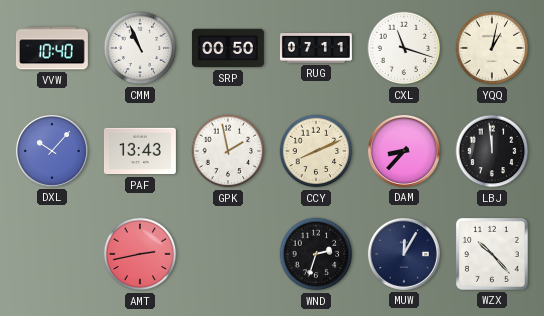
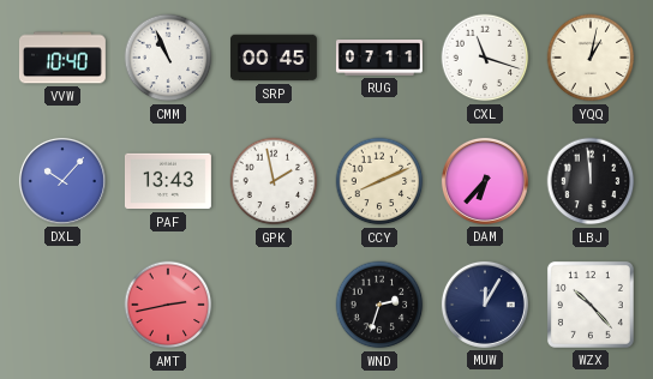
SRP: 00:50 -> 00:45 (274, 58)
DAM: 8:37 -> 6:37 (485, 181)
